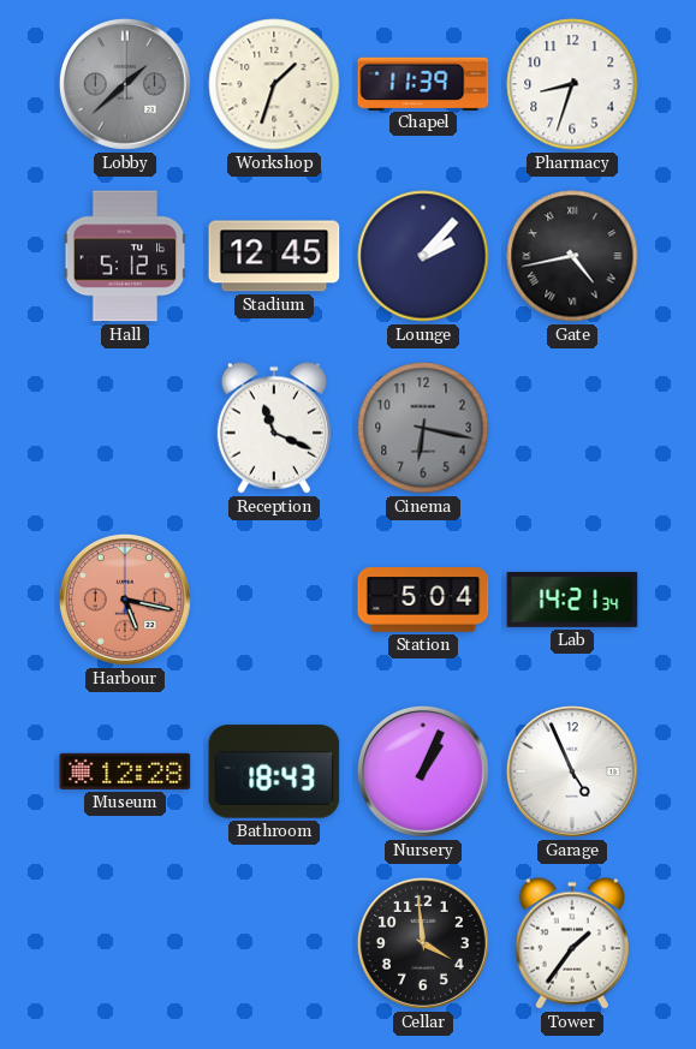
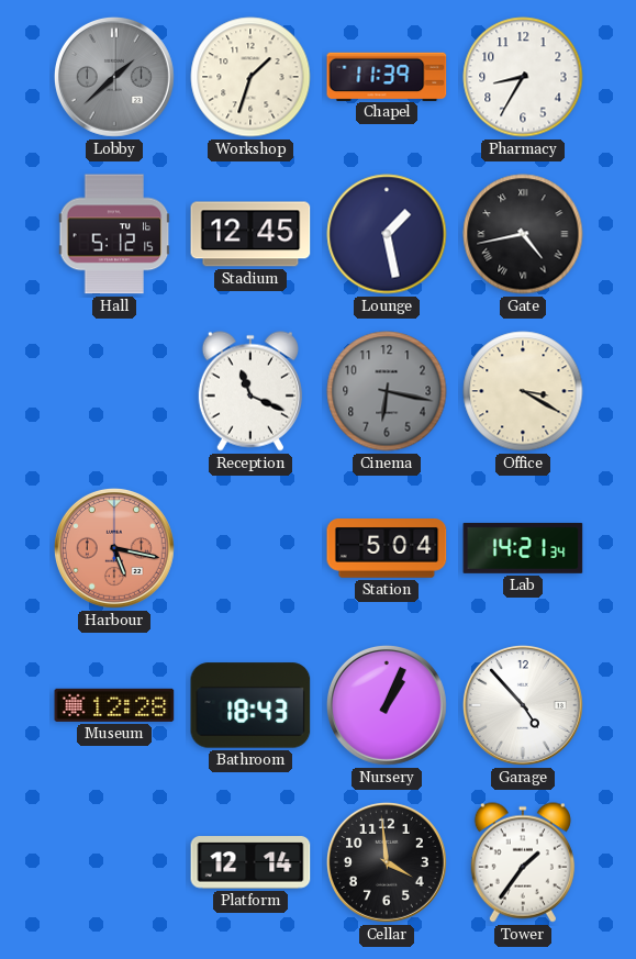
Pharmacy: 8:33 -> 8:35 (523, 77)
Lounge: 2:07 -> 1:28 (387, 234)
Office: none -> 3:20 (523, 391)
Garage: 4:56 -> 4:53 (523, 705)
Platform: none -> 12:14 (250, 862)
